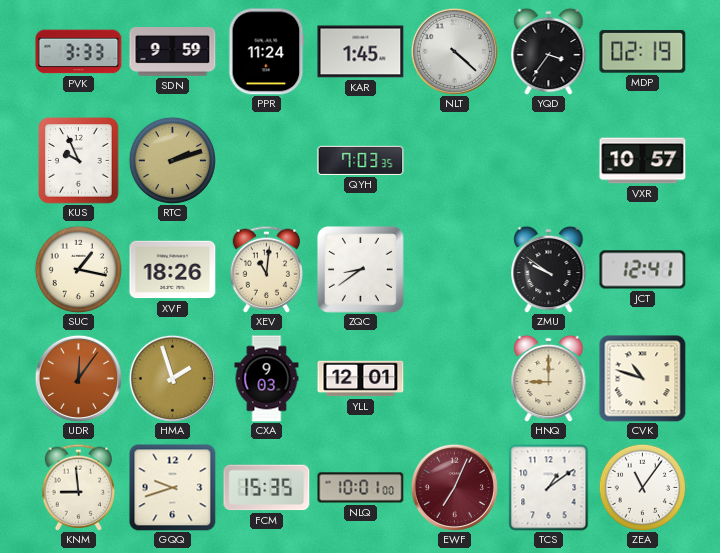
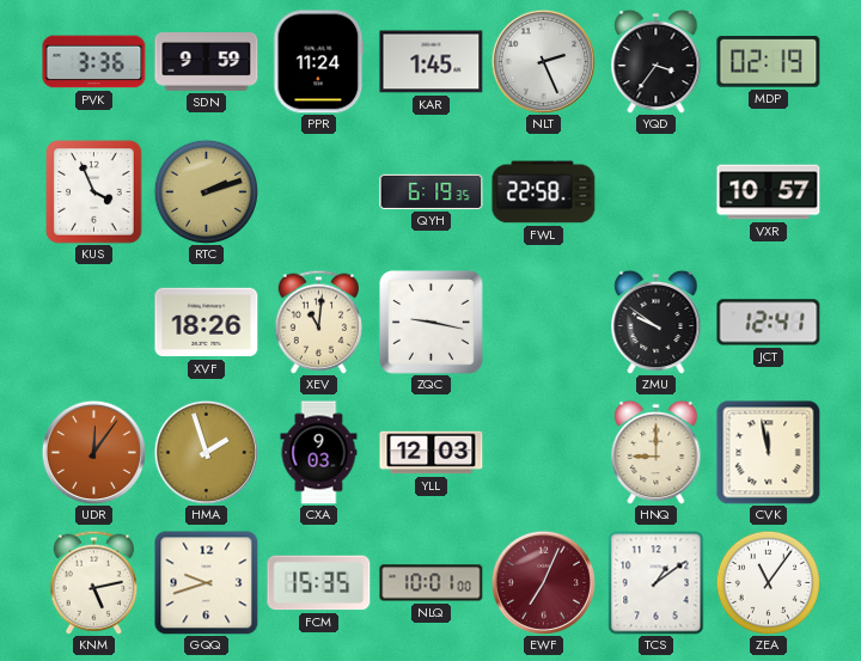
PVK: 3:33 -> 3:36 (94, 62)
NLT: 4:22 -> 2:26 (543, 61)
KUS: 9:56 -> 3:56 (94, 192)
QYH: 7:03 -> 6:19 (432, 191)
FWL: none -> 22:58 (544, 192)
SUC: 1:17 -> none (78, 269)
ZQC: 8:39 -> 9:17 (432, 323)
YLL: 12:01 -> 12:03 (432, 453)
CVK: 10:48 -> 11:58 (769, 453)
KNM: 8:59 -> 5:13 (93, 582)
